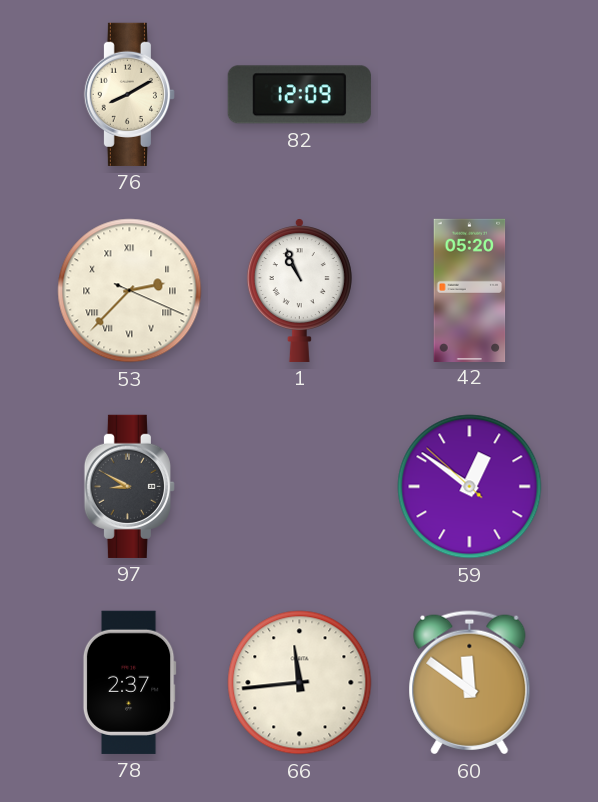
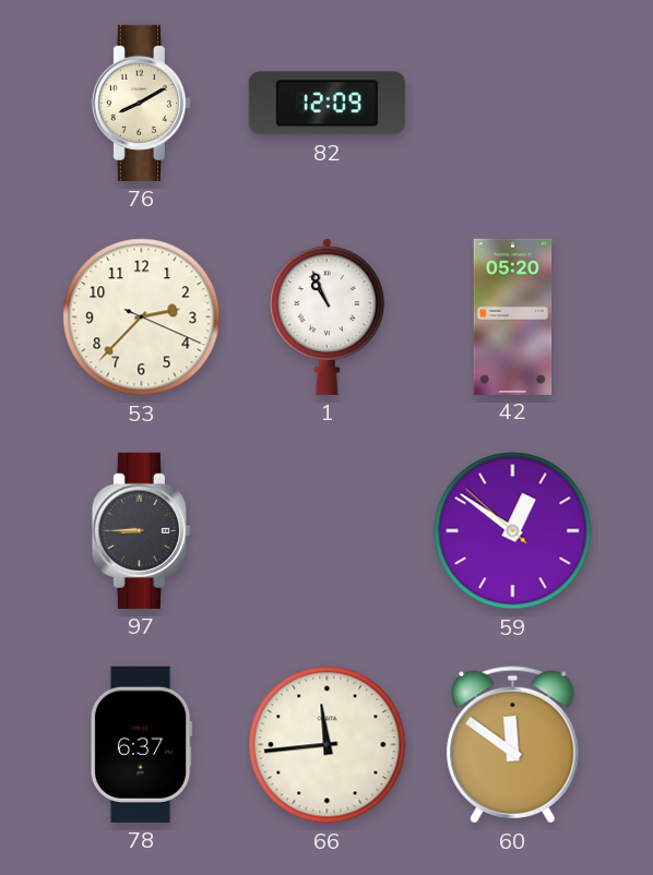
53 numerals: Roman -> Arabic (142, 317)
97: 8:50 -> 8:45 (141, 530)
78: 2:37 -> 6:37 (141, 744)
